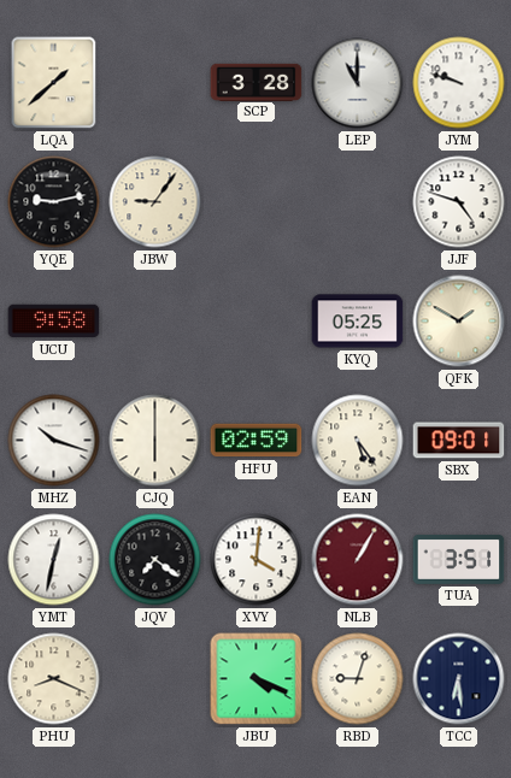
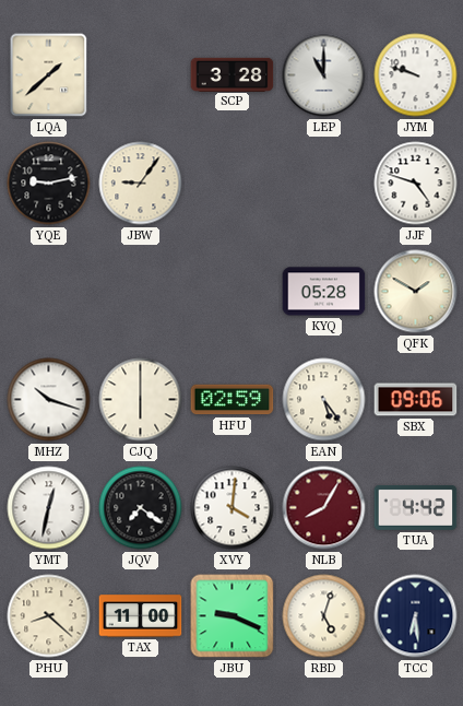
UCU: 9:58 -> none (54, 322)
KYQ: 05:25 -> 05:28 (324, 292)
SBX: 09:01 -> 09:06 (416, 400)
NLB: 1:05 -> 8:05 (324, 508)
TUA: 3:51 -> 4:42 (416, 508)
PHU: 8:19 -> 8:22 (49, 616)
TAX: none -> 11:00 (141, 616)
JBU: 4:19 -> 9:19 (233, 616)
RBD: 9:03 -> 5:03 (324, 616)
